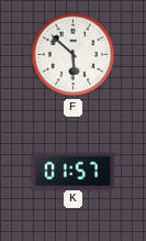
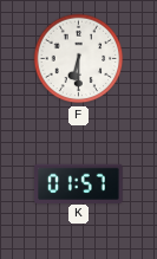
F: 5:52 -> 6:30 (79, 59)
